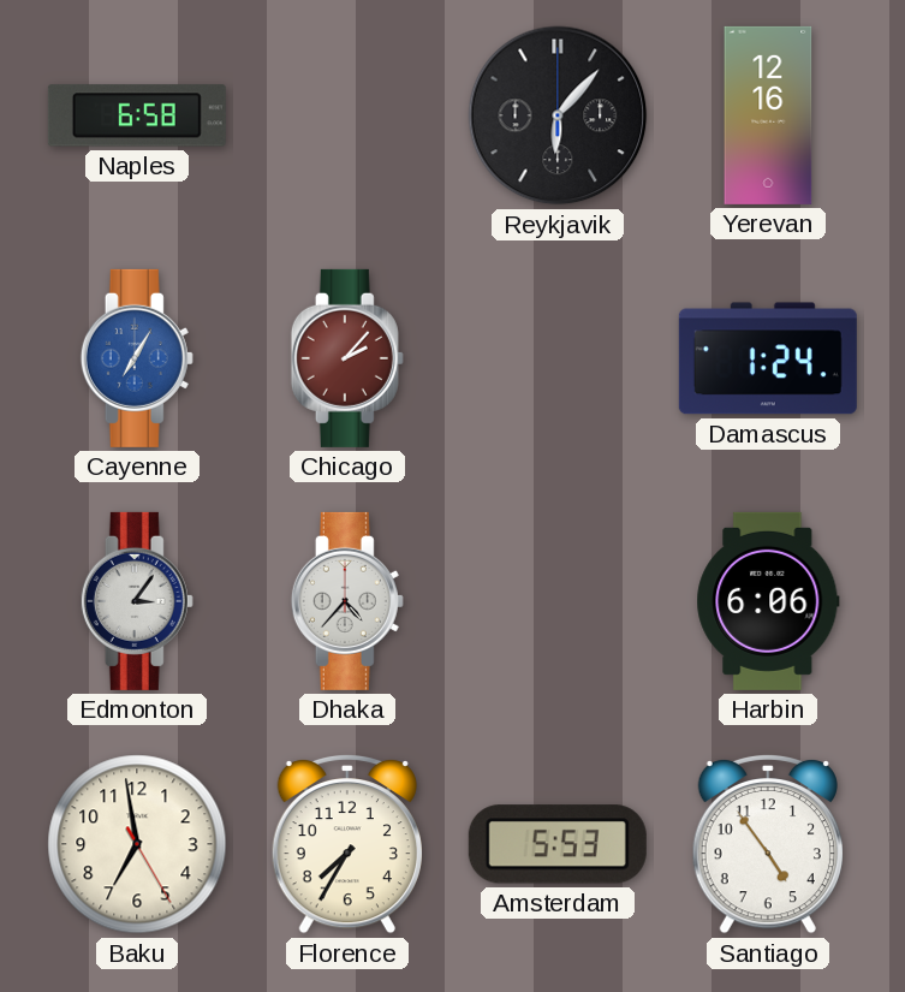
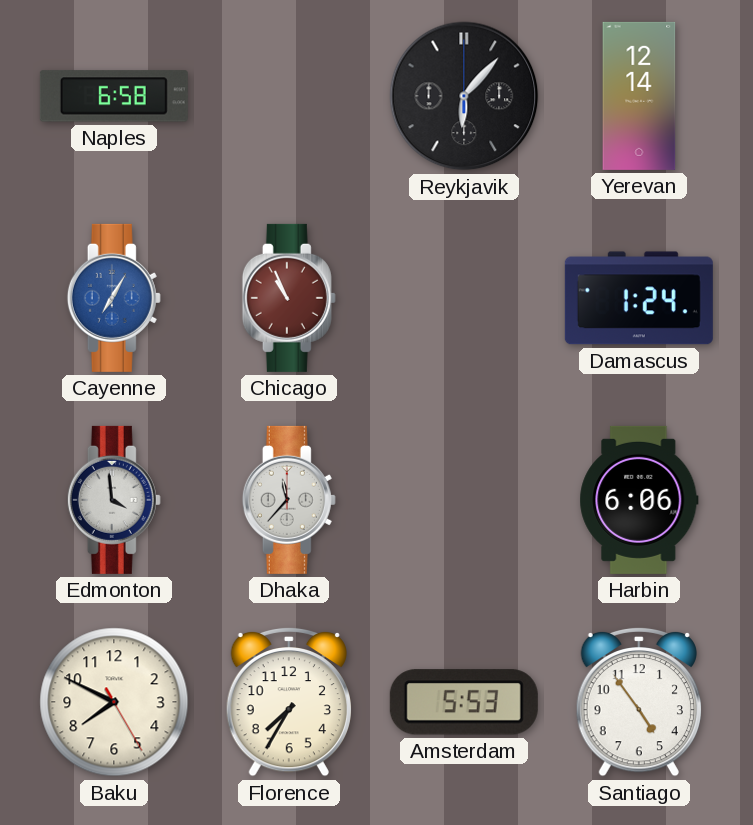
Yerevan: 12:16 -> 12:14 (639, 96)
Chicago: 2:07 -> 10:56 (289, 298)
Edmonton: 3:06 -> 3:59 (114, 500)
Dhaka: 4:37 -> 11:37 (289, 500)
Baku: 6:58 -> 7:49 (114, 702)
